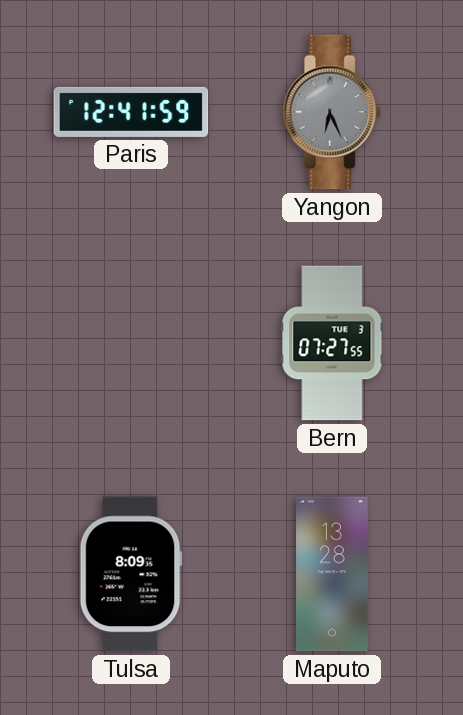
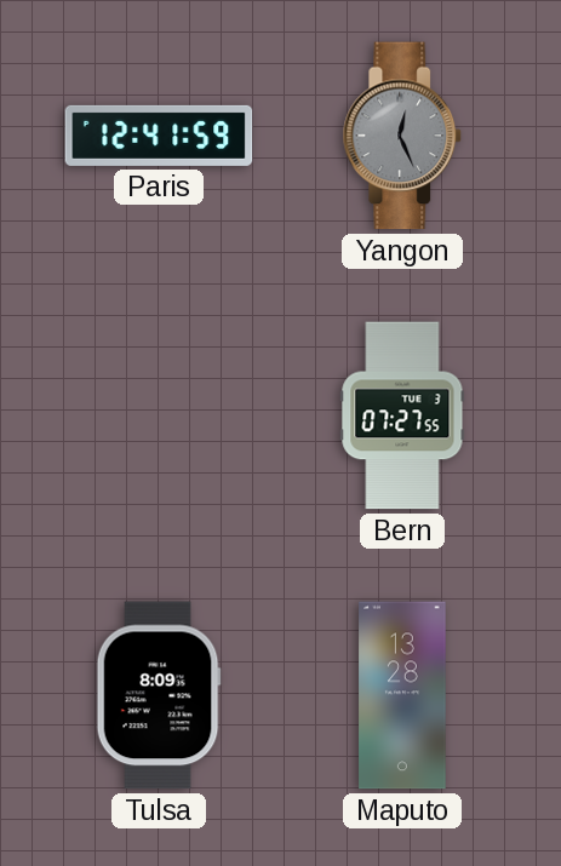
Yangon: 6:26 -> 12:26 (402, 136)
